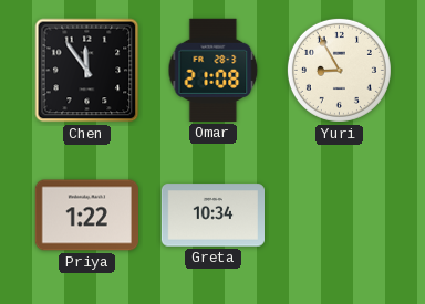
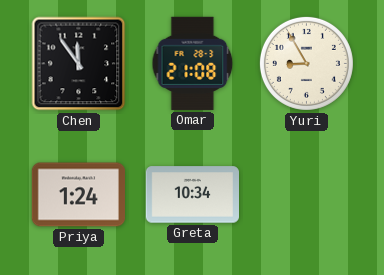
Priya: 1:22 -> 1:24 (78, 195)
